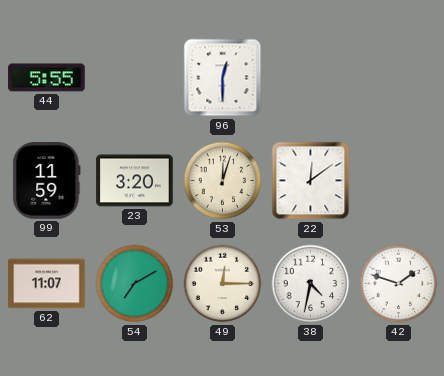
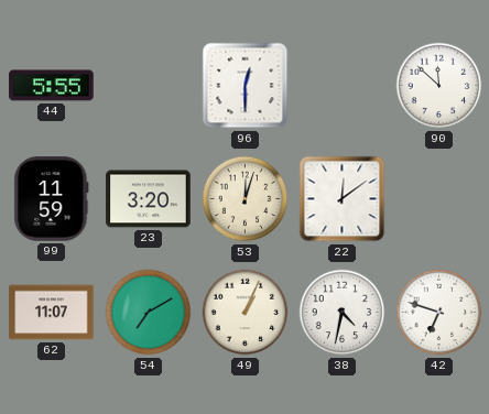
90: none -> 11:52 (439, 86)
49: 12:15 -> 1:04 (246, 313)
42: 1:48 -> 6:48 (439, 313)
